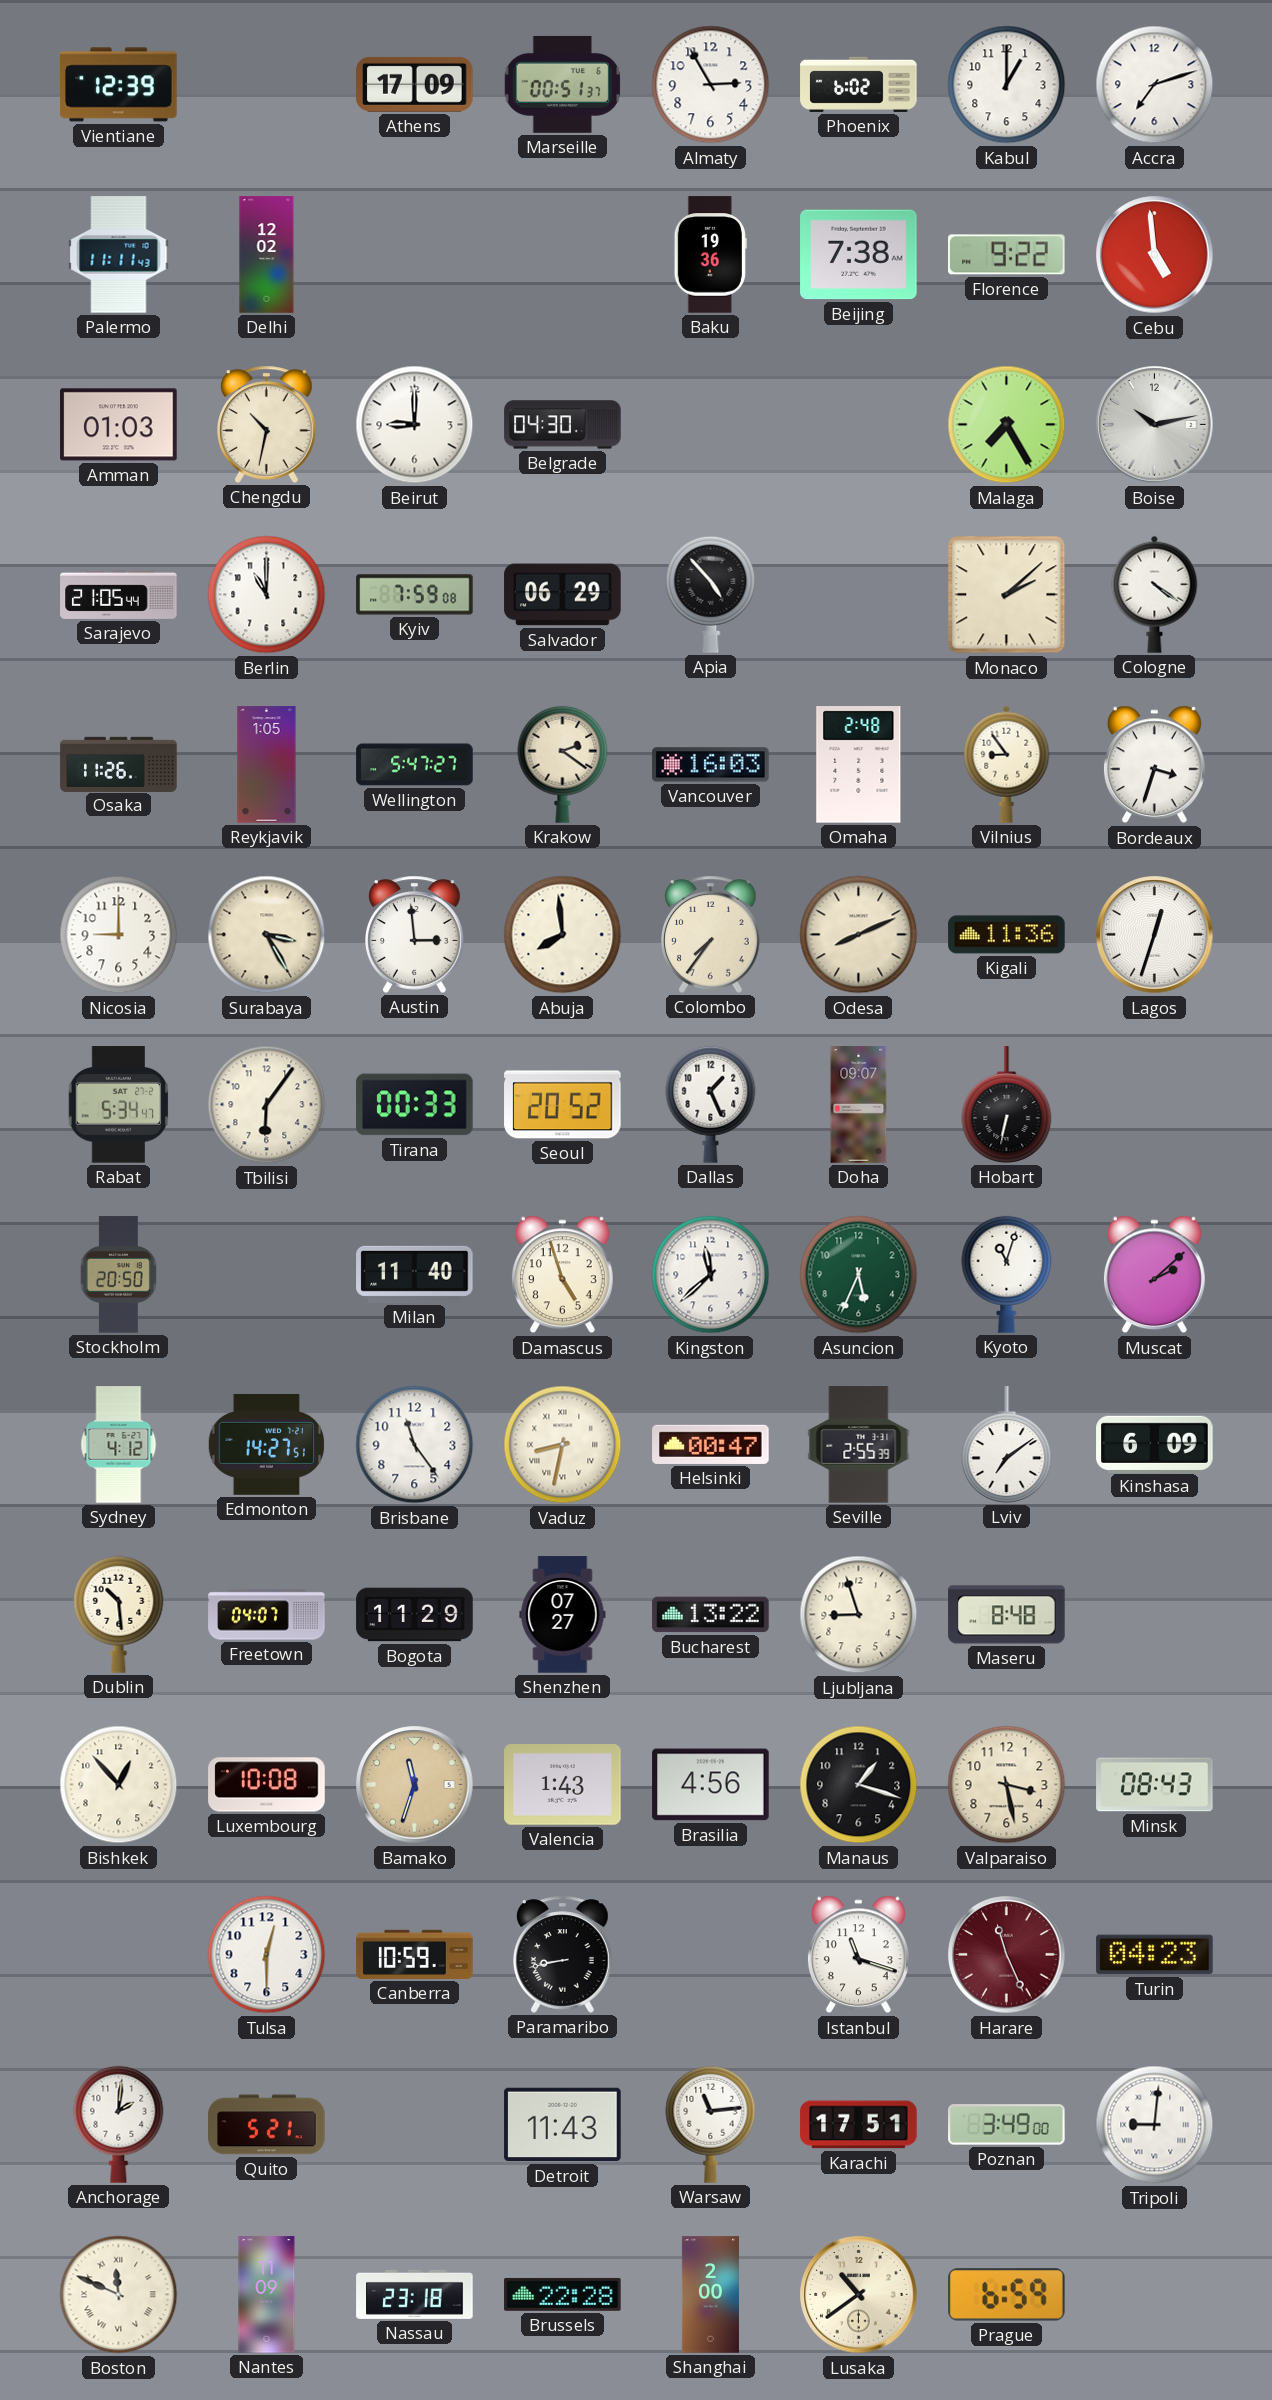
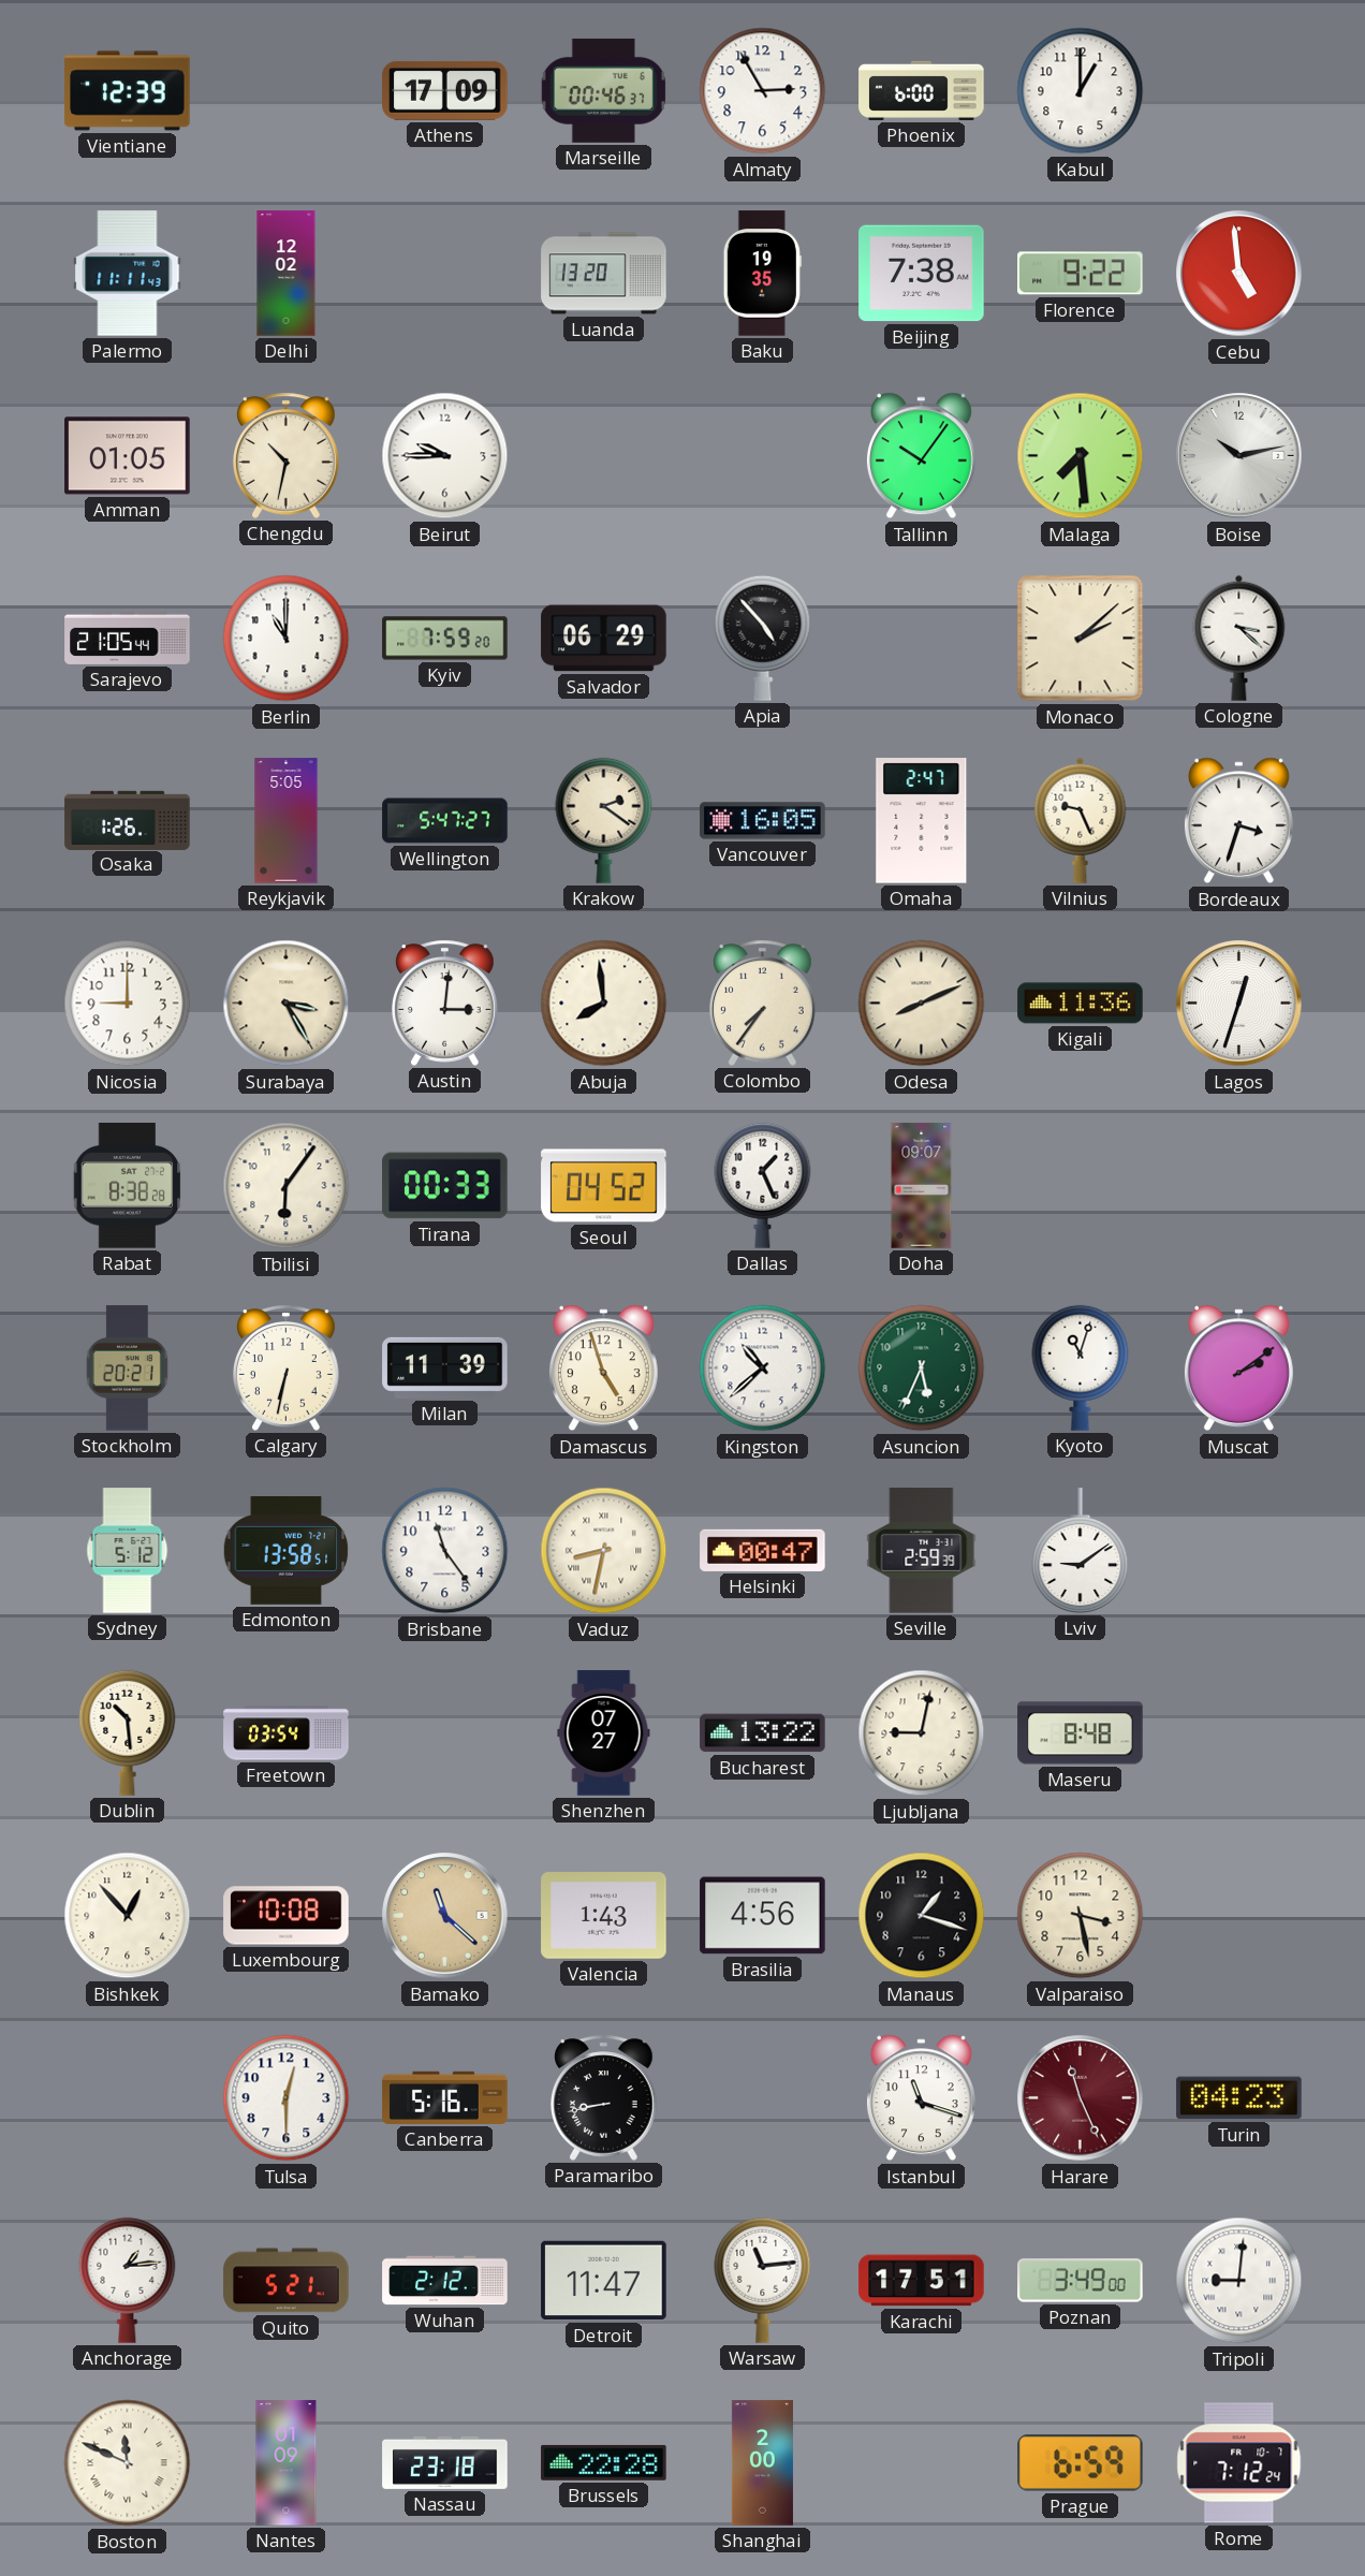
Marseille: 00:51 -> 00:46 (604, 90)
Phoenix: 6:02 -> 6:00 (922, 90)
Accra: 7:12 -> none (1155, 85)
Luanda: none -> 13:20 (604, 274)
Baku: 19:36 -> 19:35 (762, 274)
Amman: 01:03 -> 01:05 (128, 456)
Beirut: 9:00 -> 9:45 (445, 456)
Belgrade: 04:30 -> none (563, 425)
Tallinn: none -> 10:06 (921, 456)
Malaga: 7:25 -> 7:29 (1081, 456)
Kyiv: 7:59:08 -> 7:59:20 (445, 639)
Cologne: 4:21 -> 3:22 (1239, 638)
Osaka: 11:26 -> 1:26 (128, 820)
Reykjavik: 1:05 -> 5:05 (287, 821)
Vancouver: 16:03 -> 16:05 (763, 821)
Omaha: 2:48 -> 2:47 (922, 821)
Vilnius: 8:54 -> 9:26 (1081, 820)
Austin: 2:59 -> 3:01 (445, 1002)
Rabat: 5:34 -> 8:38 (128, 1186)
Seoul: 20:52 -> 04:52 (604, 1186)
Hobart: 6:32 -> none (1007, 1105)
Stockholm: 20:50 -> 20:21 (127, 1368)
Calgary: none -> 6:32 (287, 1367)
Milan: 11:40 -> 11:39 (445, 1367)
Kingston: 11:38 -> 10:38 (763, 1368)
Muscat: 2:08 -> 2:09 (1238, 1368)
Sydney: 4:12 -> 5:12 (128, 1551)
Edmonton: 14:27 -> 13:58 (287, 1550)
Seville: 2:55 -> 2:59 (922, 1551)
Lviv: 7:09 -> 9:09 (1081, 1551)
Kinshasa: 6:09 -> none (1155, 1444)
Freetown: 04:07 -> 03:54 (287, 1733)
Bogota: 11:29 -> none (415, 1615)
Ljubljana: 8:57 -> 9:02 (922, 1733)
Bamako: 11:33 -> 11:22 (445, 1916)
Minsk: 08:43 -> none (1155, 1785)
Canberra: 10:59 -> 5:16 (445, 2097)
Anchorage: 2:01 -> 1:14 (128, 2280)
Wuhan: none -> 2:12 (445, 2281)
Detroit: 11:43 -> 11:47 (604, 2281)
Nantes: 11:09 -> 01:09 (287, 2463)
Lusaka: 10:39 -> none (859, 2295)
Rome: none -> 7:12 (1239, 2463)
